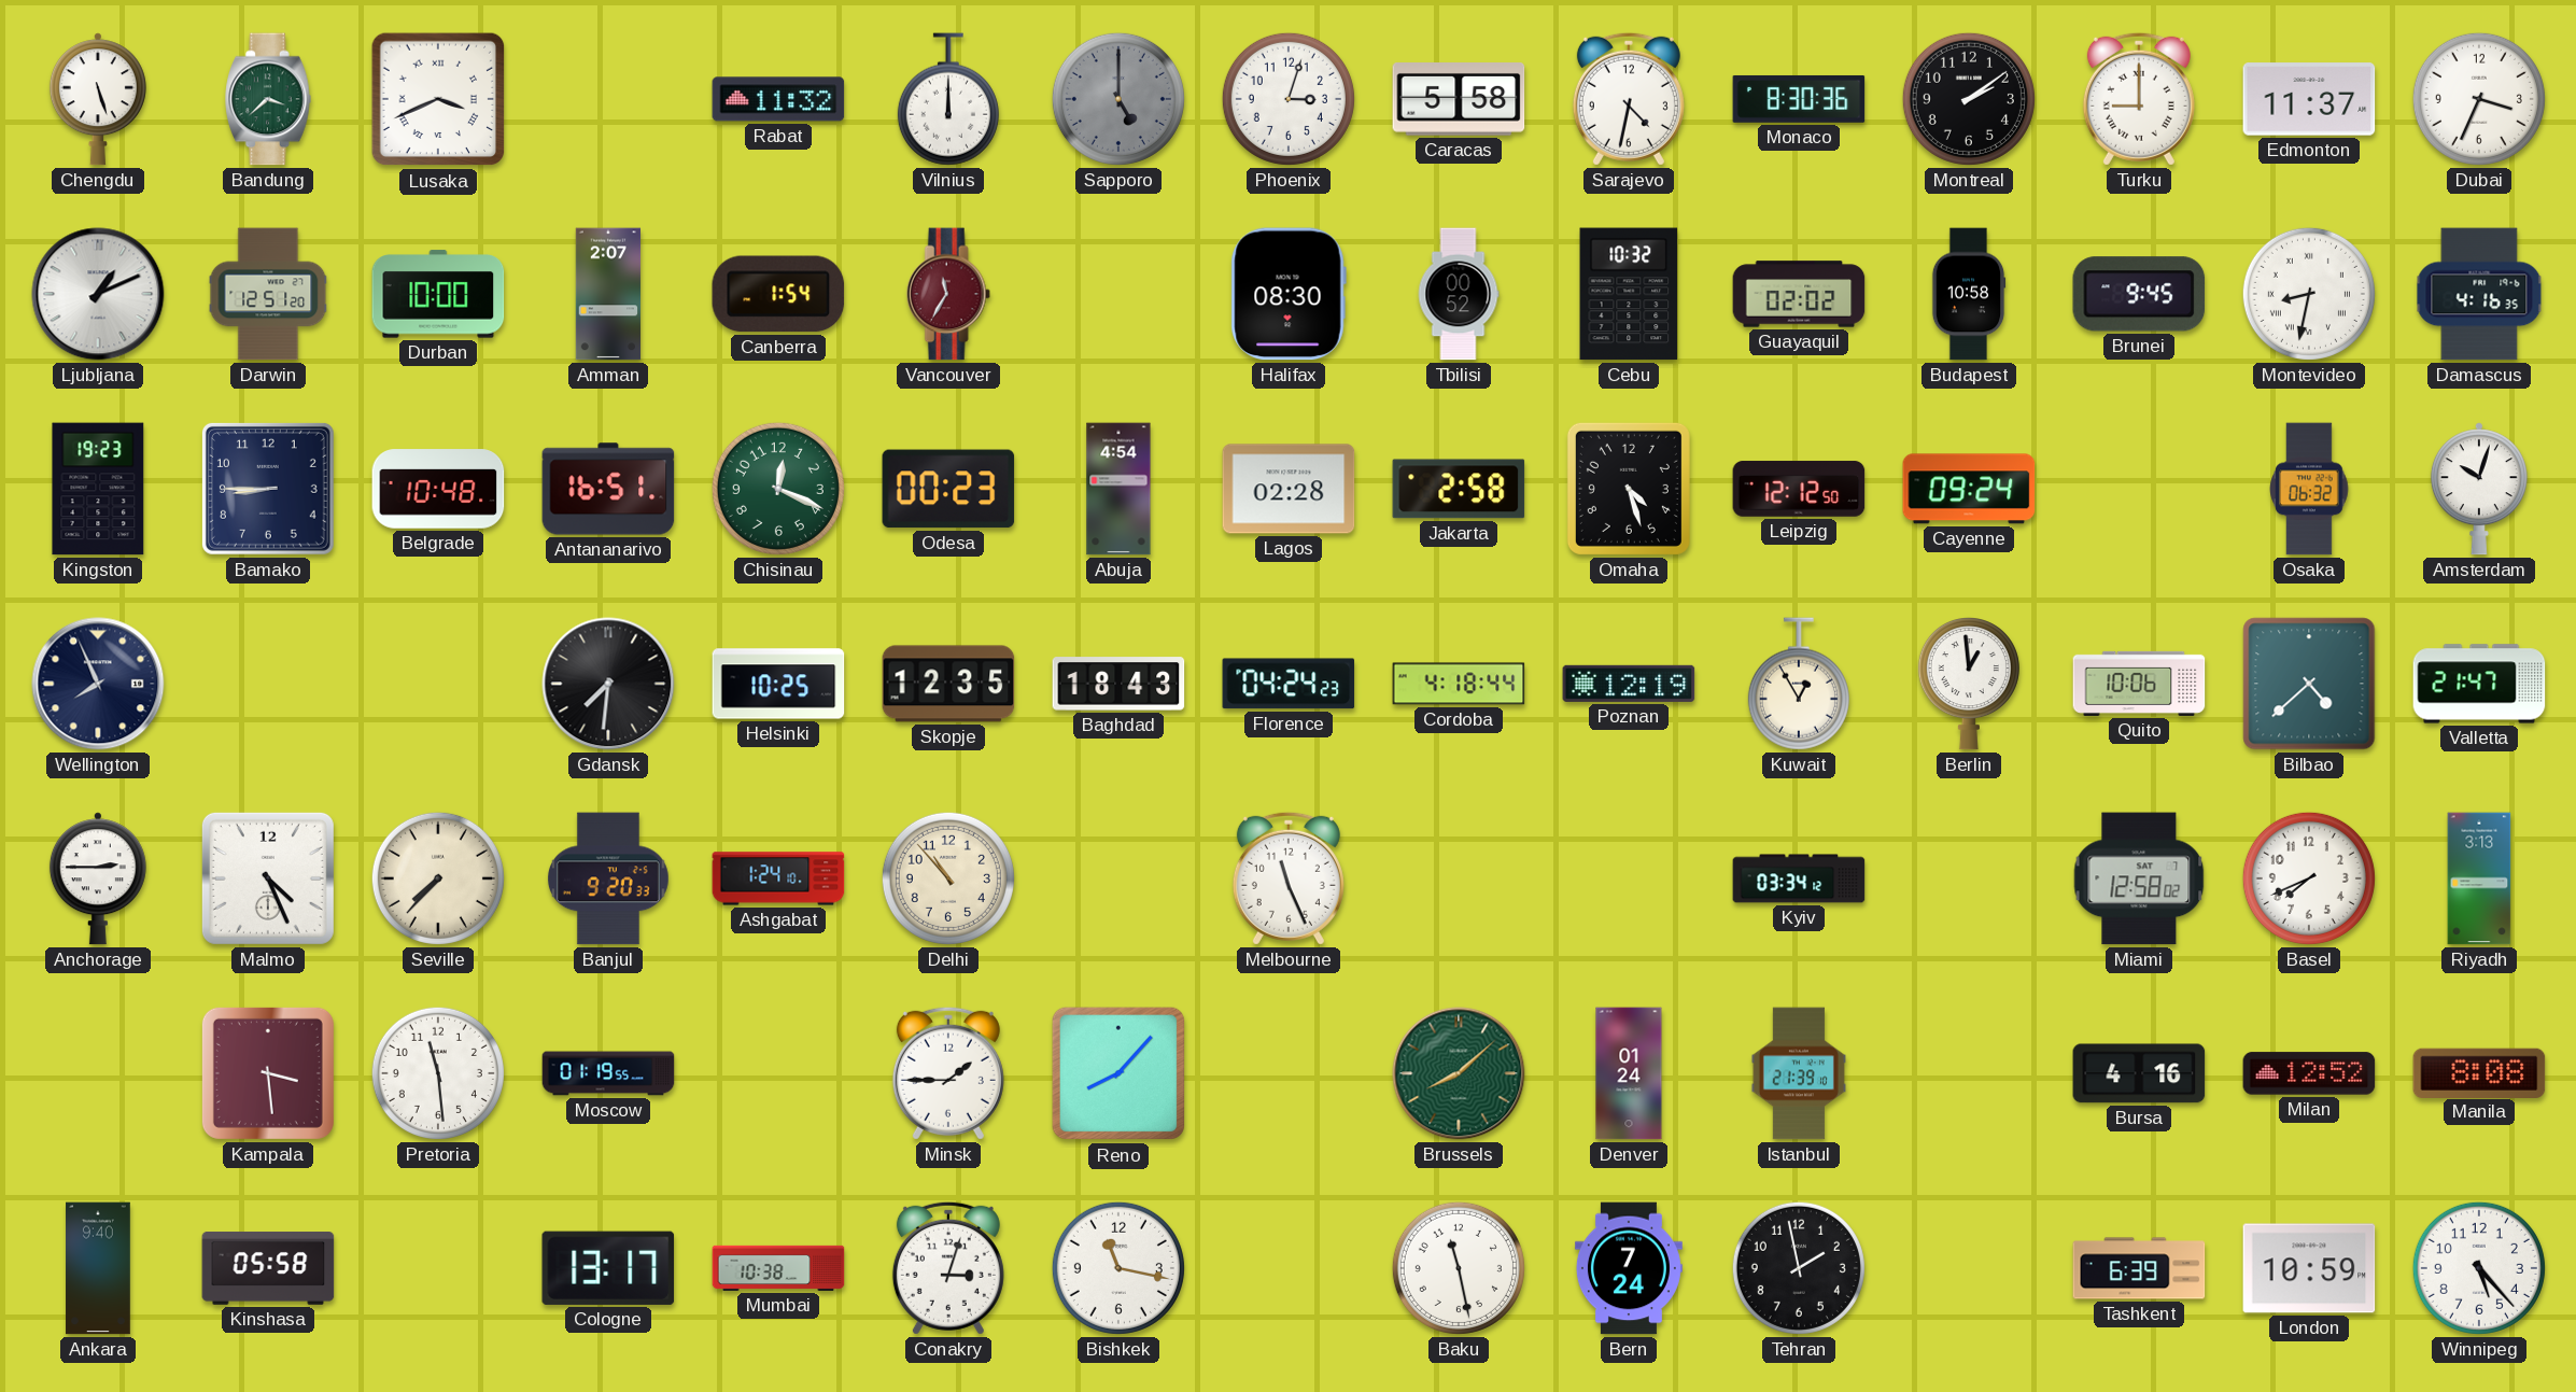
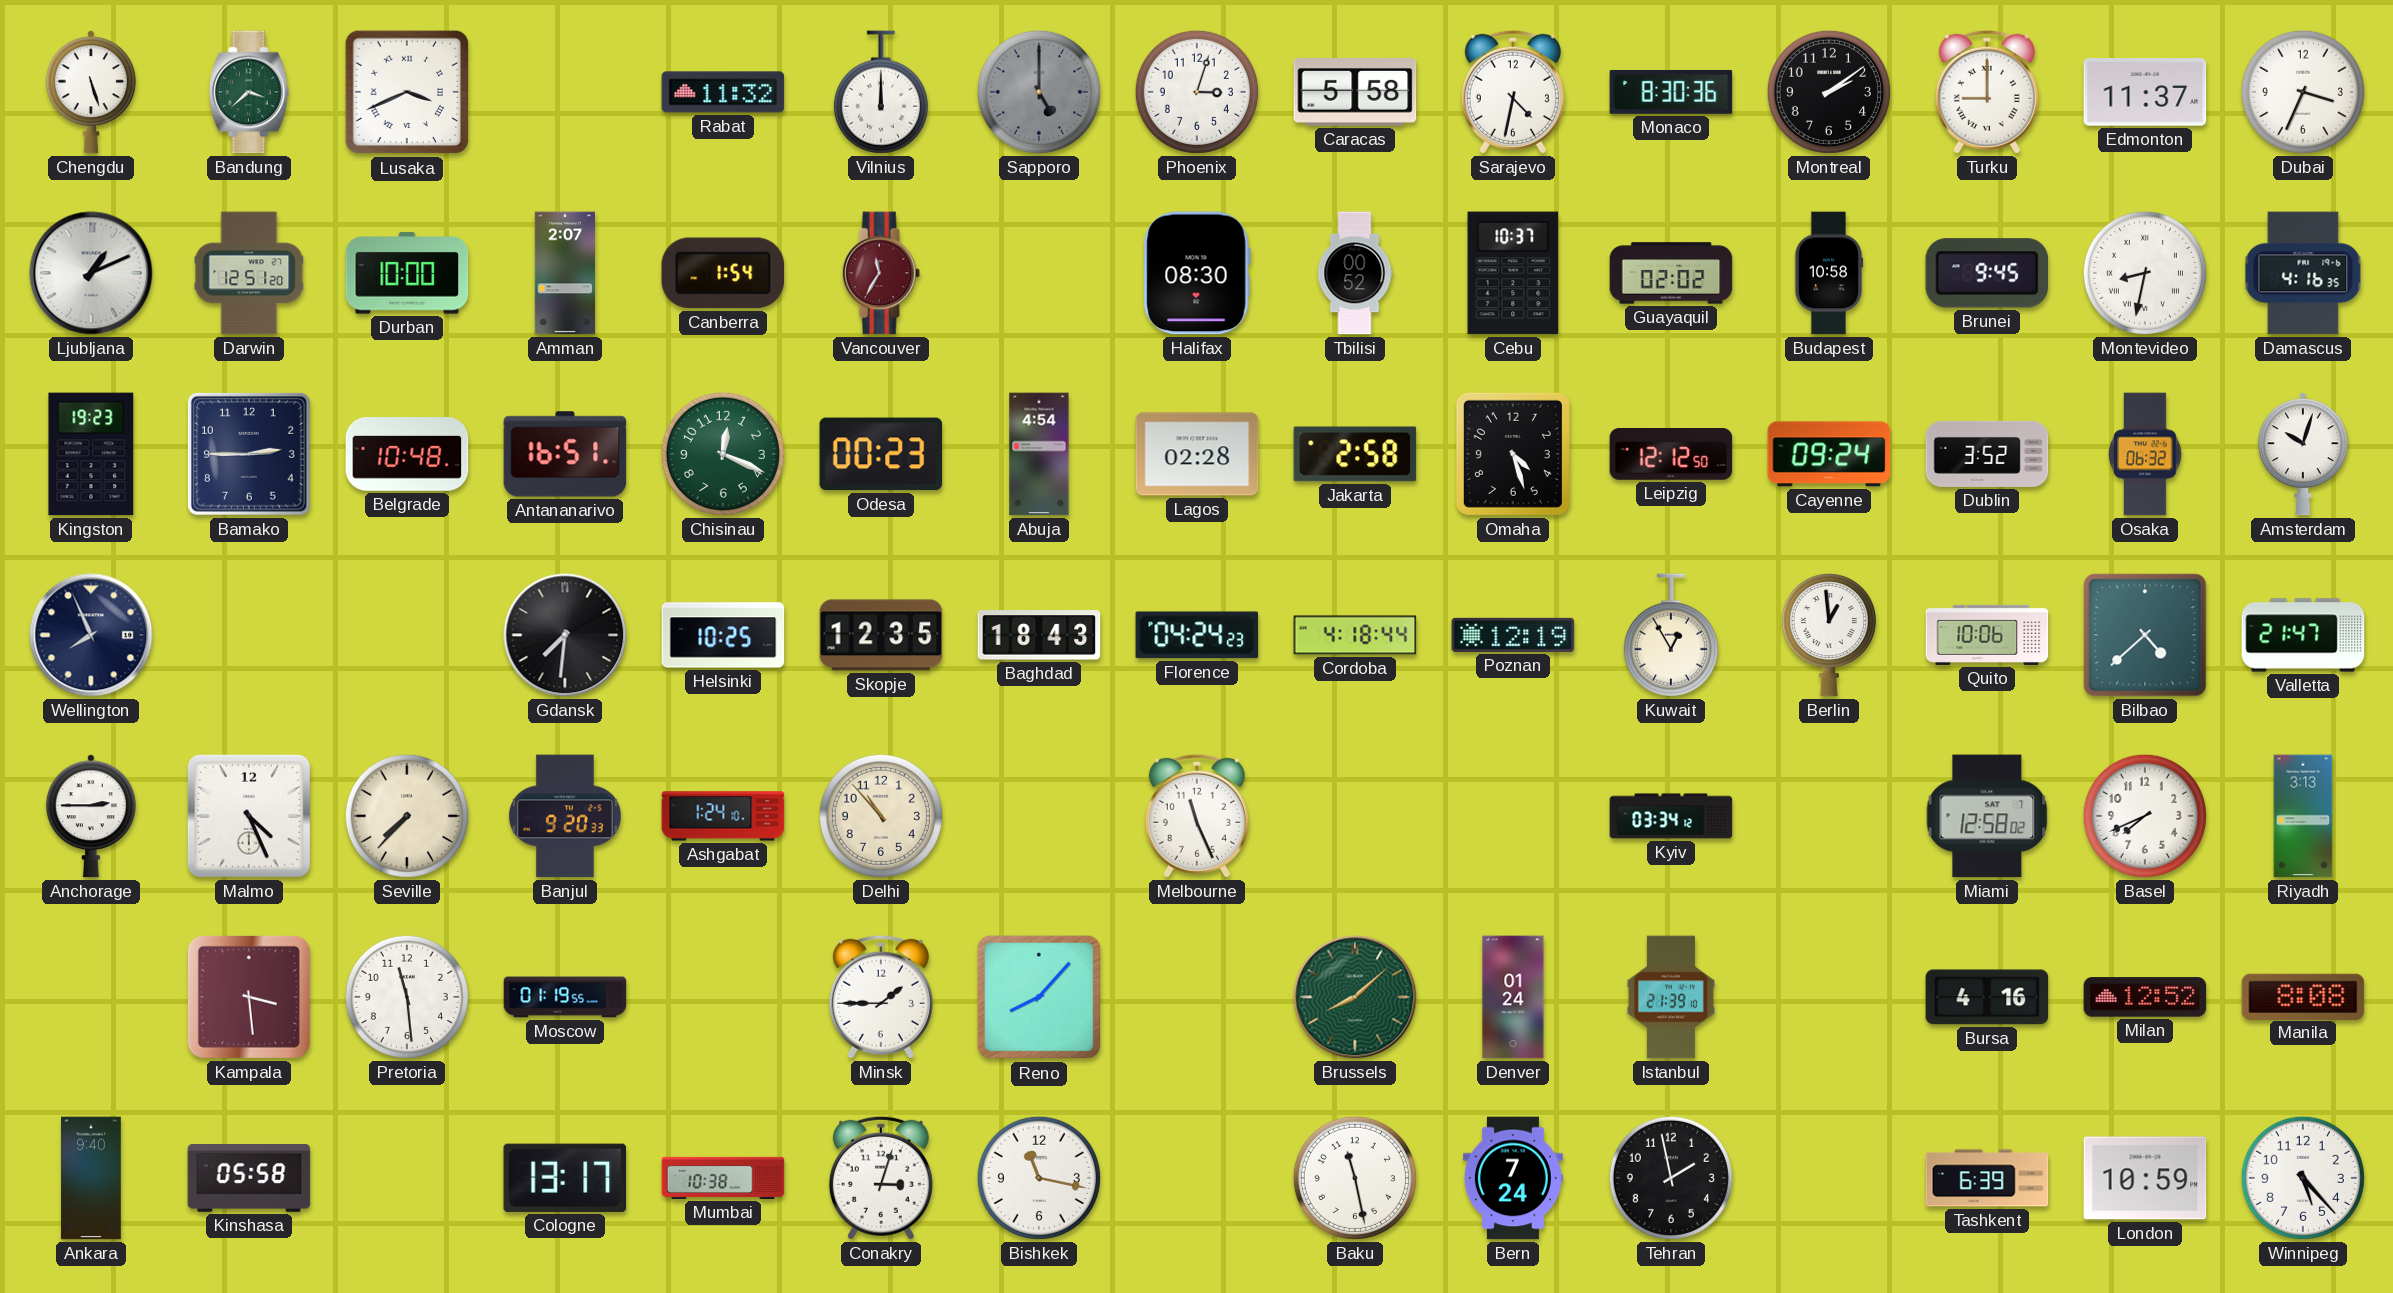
Cebu: 10:32 -> 10:37 (1513, 273)
Bamako: 8:45 -> 2:45 (249, 454)
Dublin: none -> 3:52 (1987, 454)
